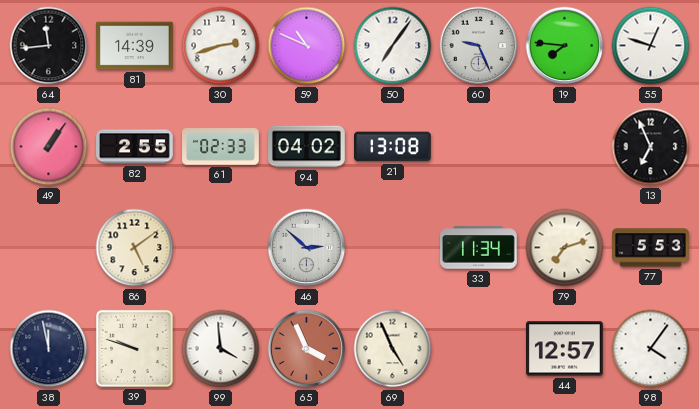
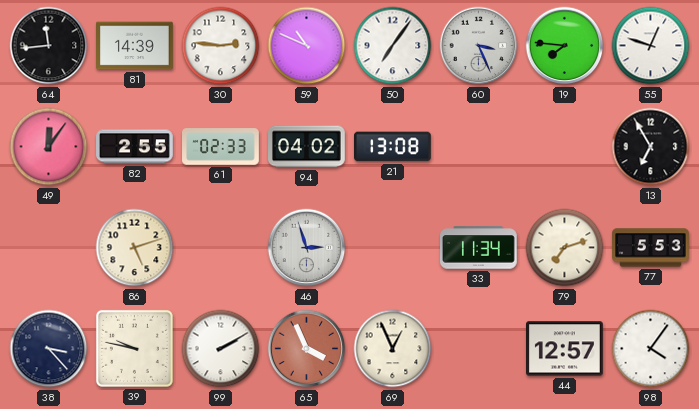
30: 2:42 -> 2:46 (221, 46)
60: 9:26 -> 3:26 (479, 46)
49: 1:06 -> 12:06 (49, 147)
13: 6:56 -> 6:55 (651, 147)
86: 5:09 -> 5:12 (135, 248)
46: 2:52 -> 2:57 (307, 248)
38: 11:58 -> 3:23 (49, 349)
39: 9:48 -> 9:47 (134, 348)
99: 3:59 -> 2:10 (221, 349)
69: 4:56 -> 12:56 (393, 349)
